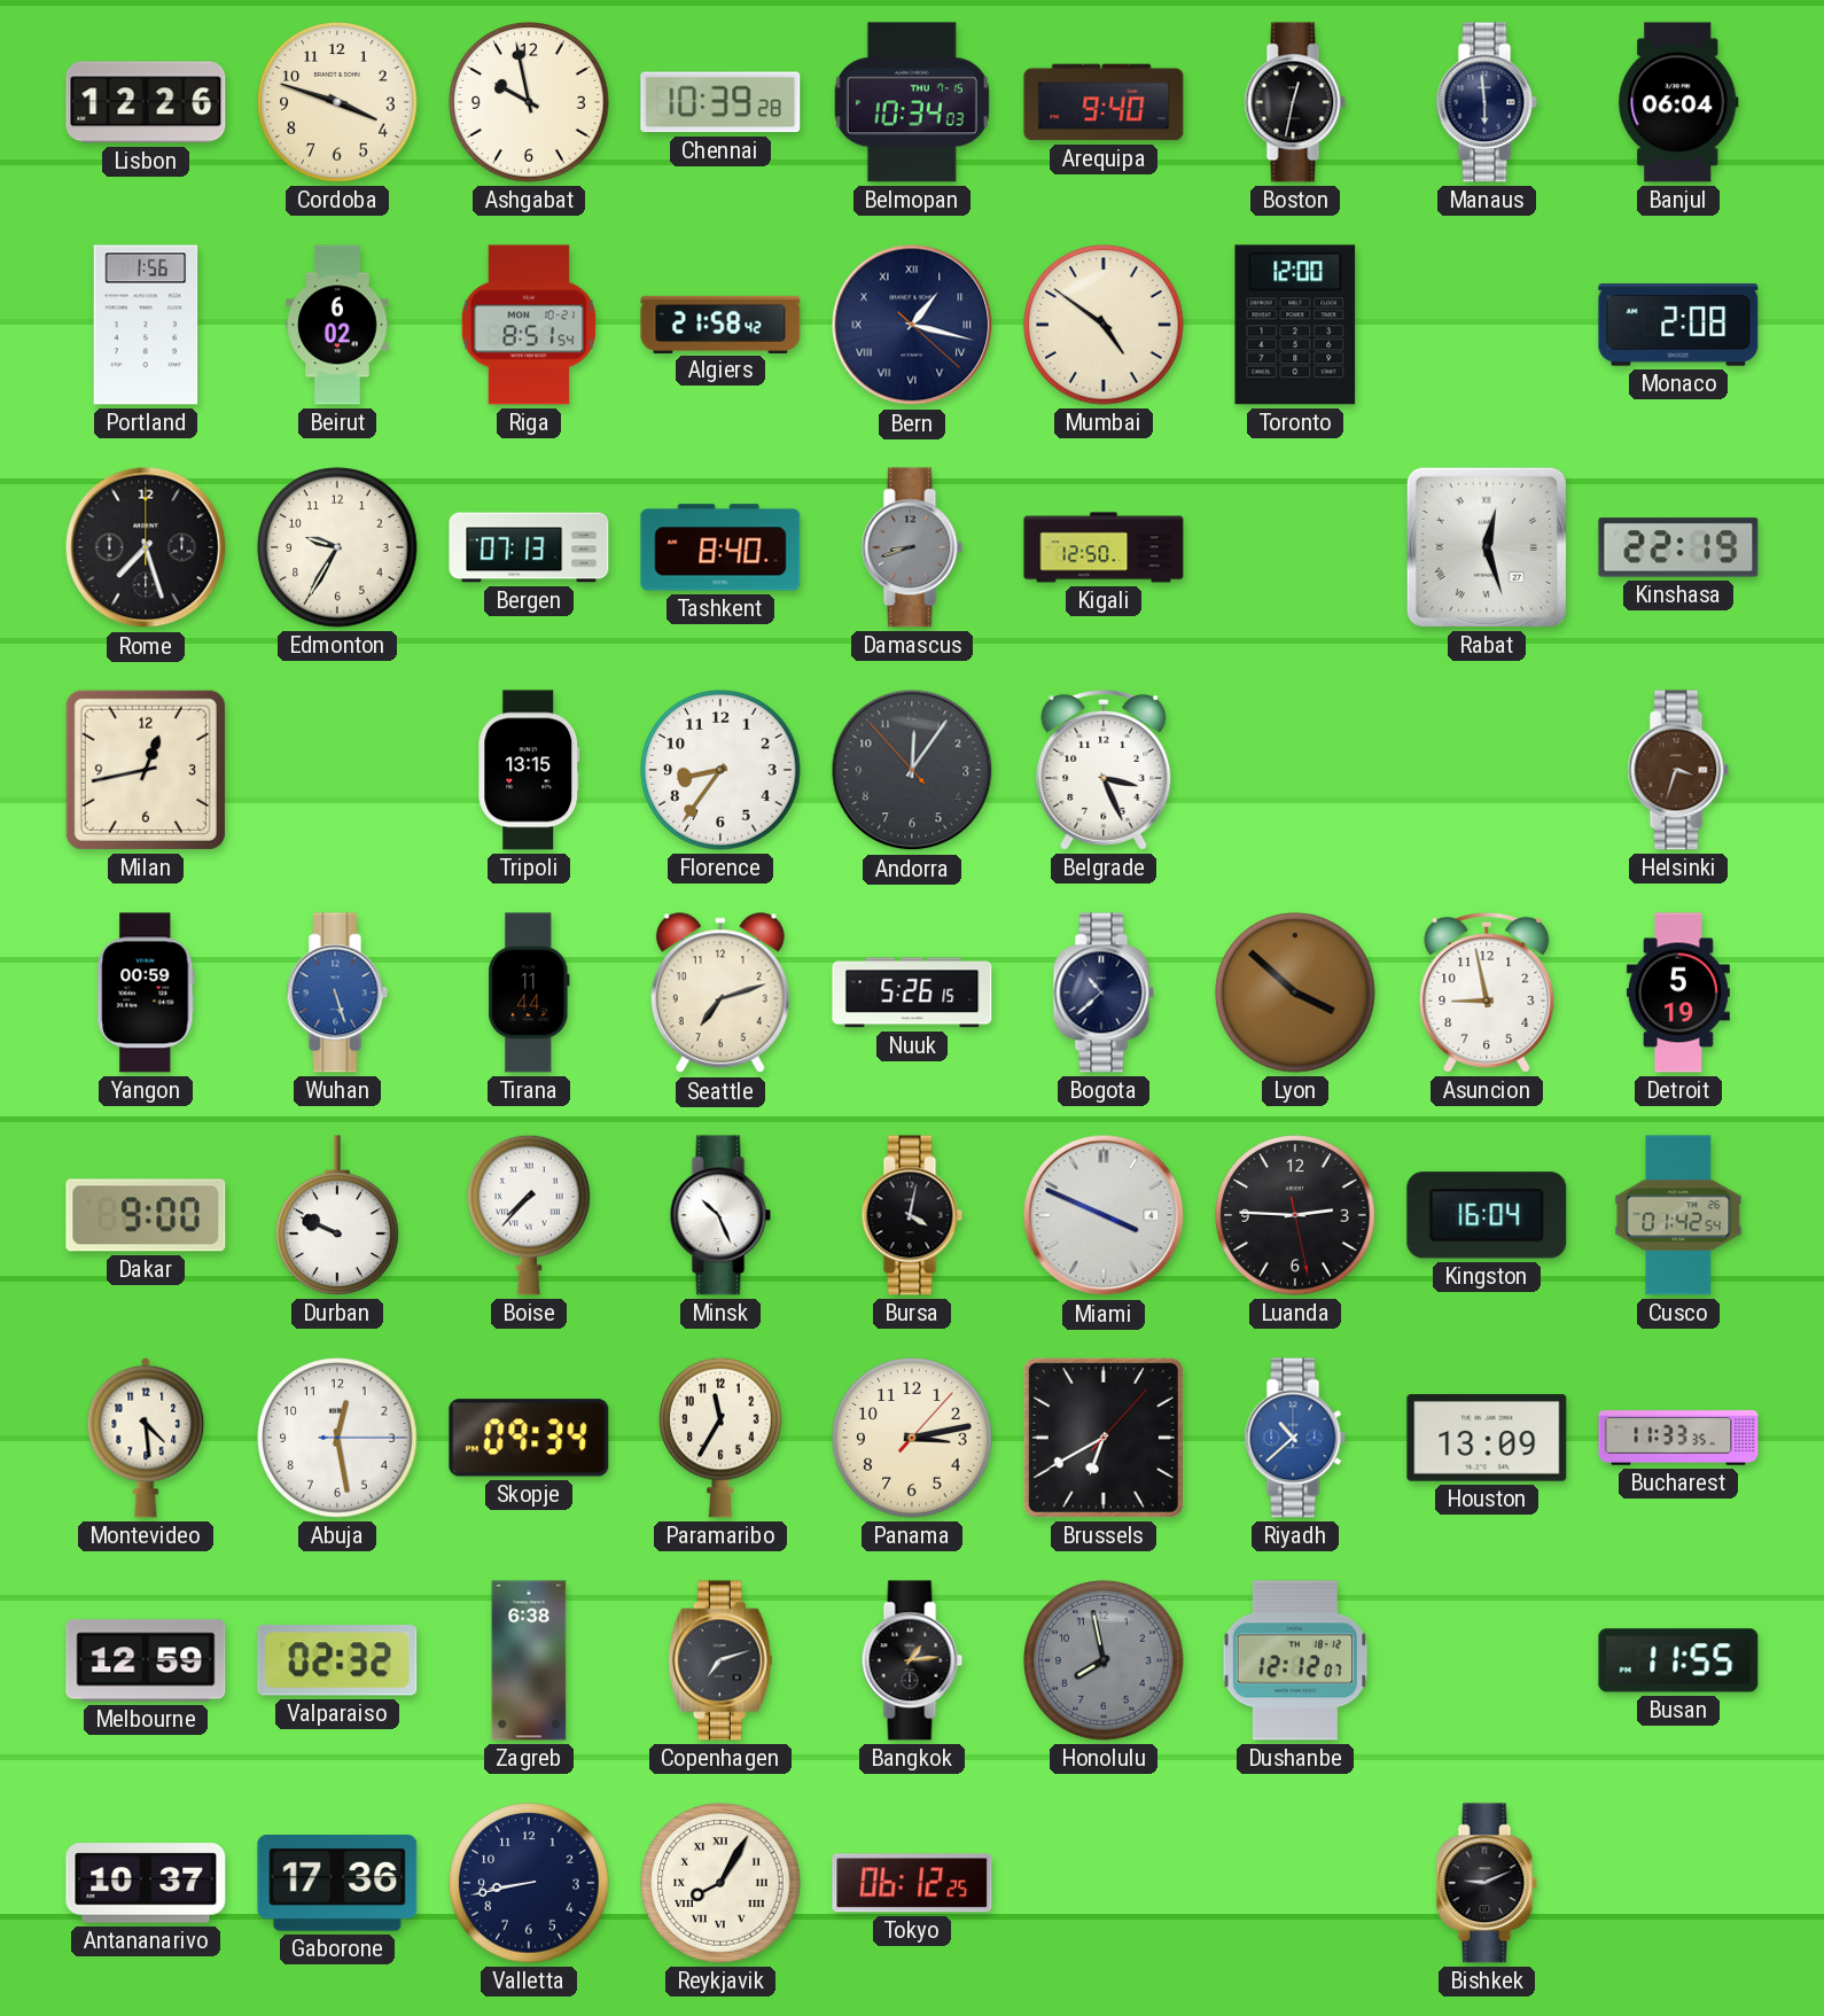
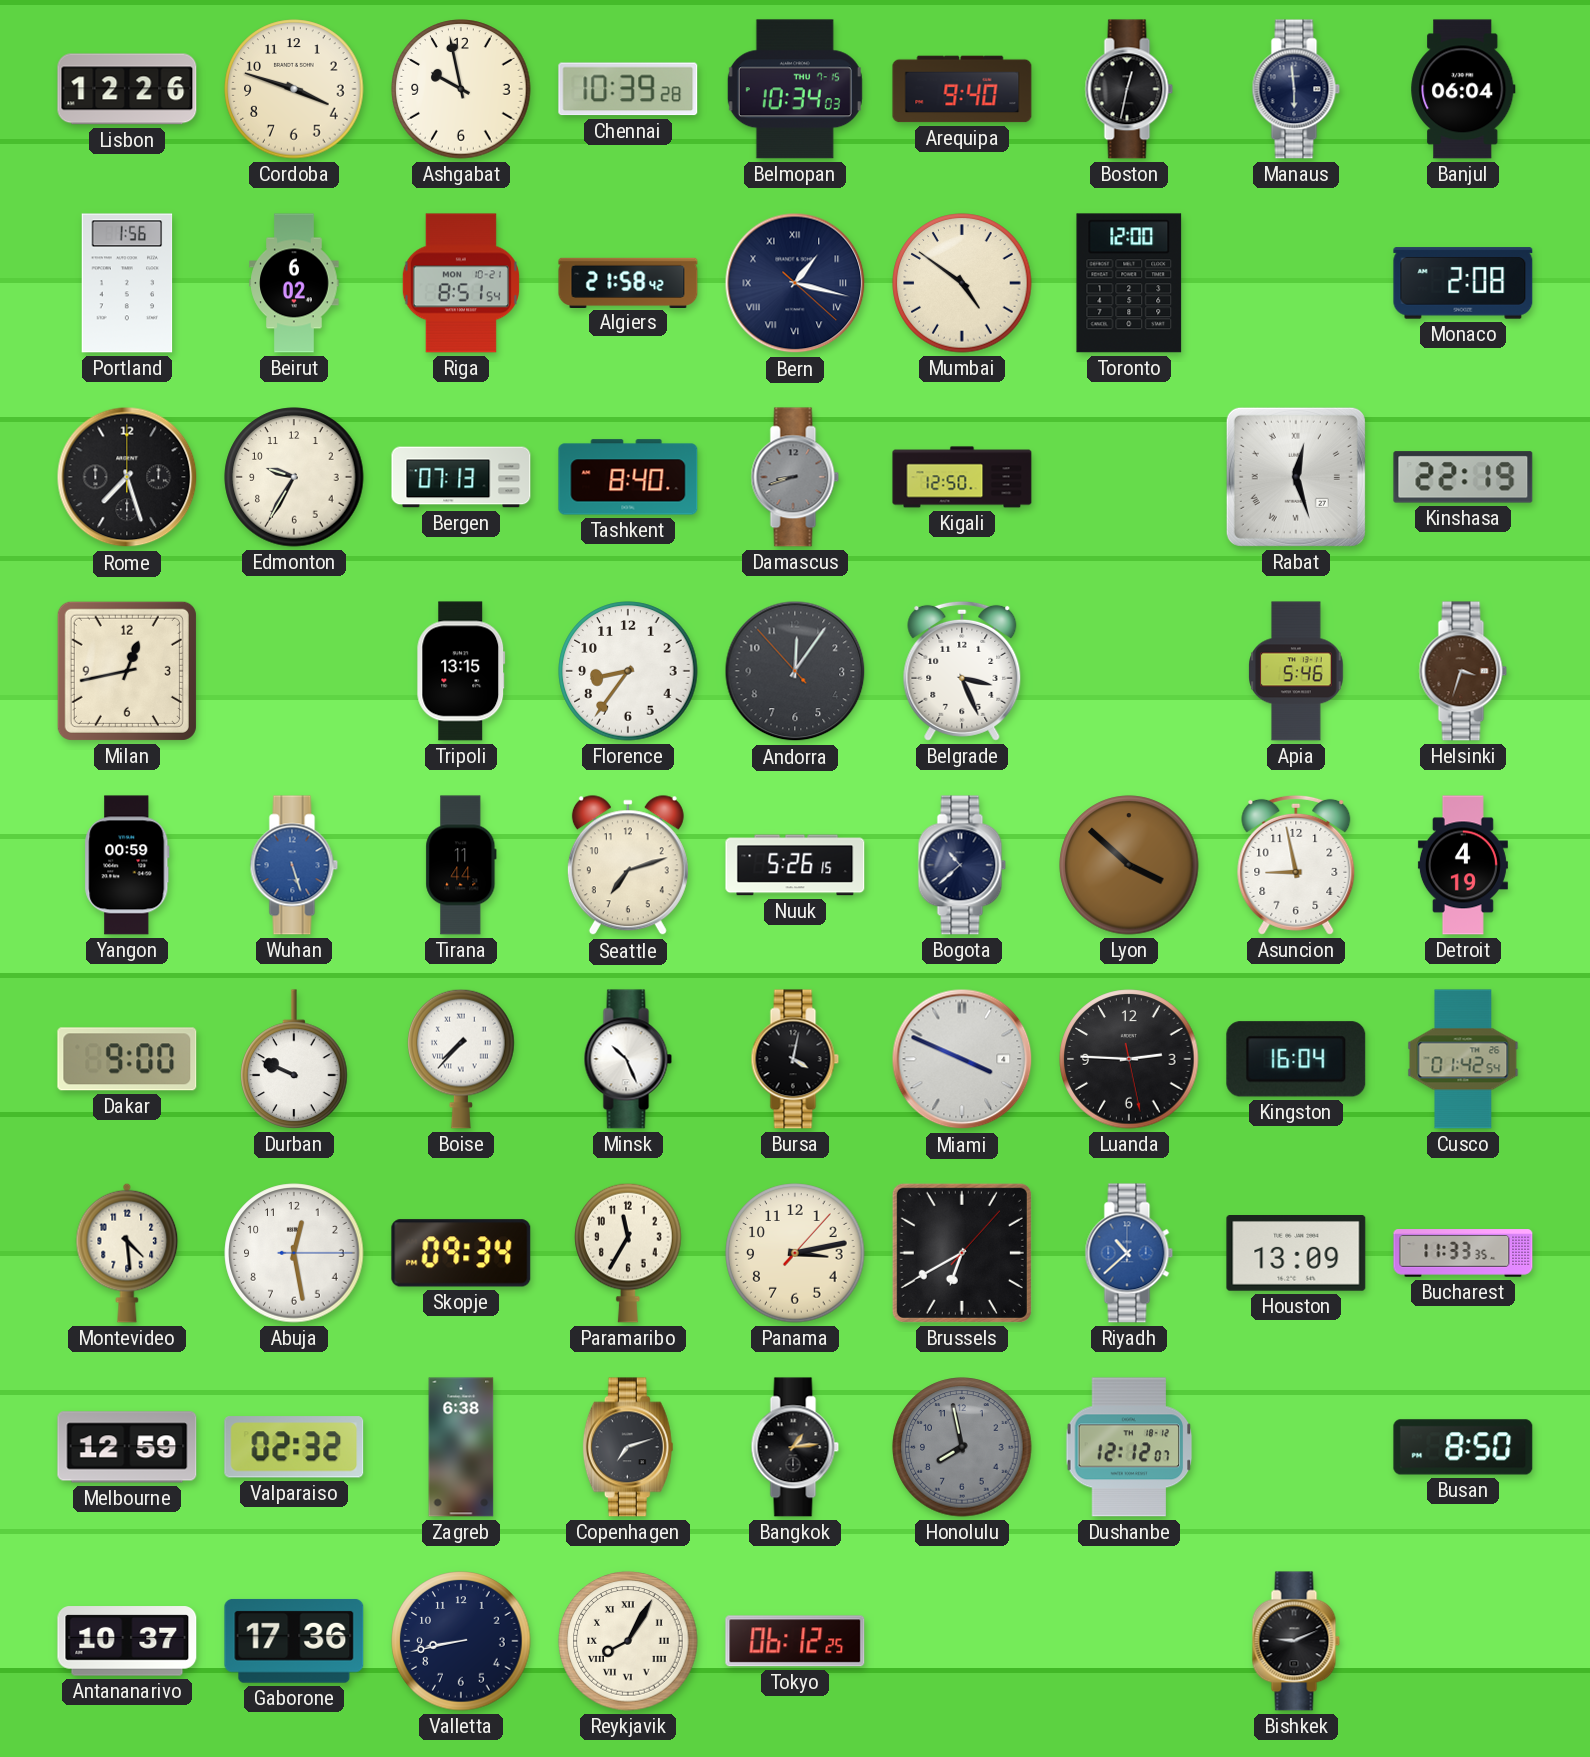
Apia: none -> 5:46 (1296, 671)
Detroit: 5:19 -> 4:19 (1463, 865)
Busan: 11:55 -> 8:50 (1463, 1447)
